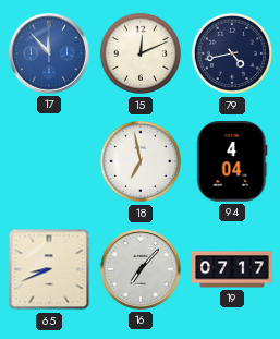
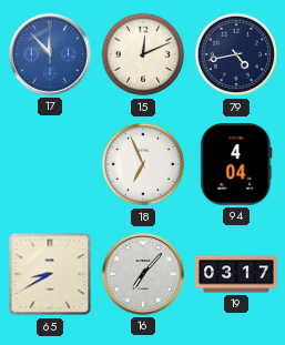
18: 6:58 -> 6:56 (143, 164)
65: 8:41 -> 8:40 (50, 274)
19: 07:17 -> 03:17 (236, 274)
